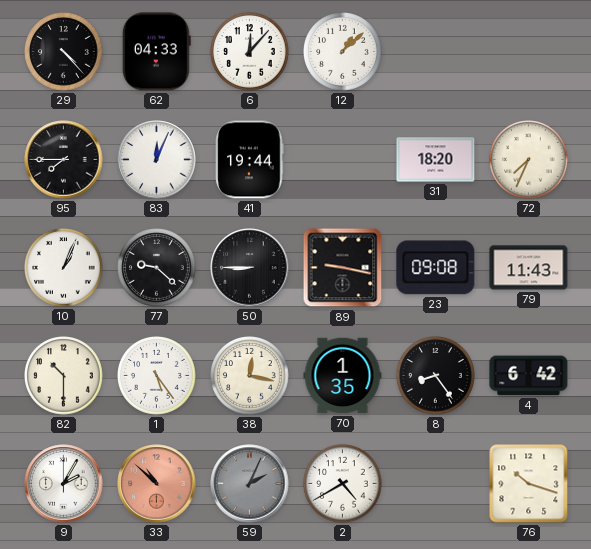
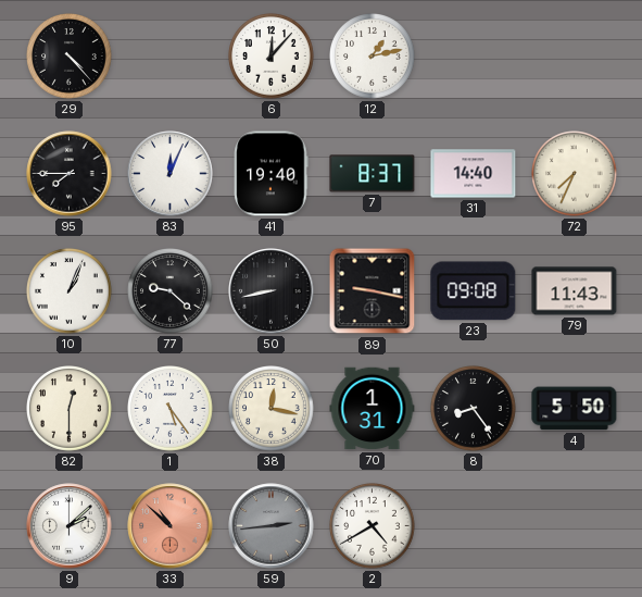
62: 04:33 -> none (156, 52)
12: 1:08 -> 1:13 (373, 57)
41: 19:44 -> 19:40 (272, 174)
7: none -> 8:37 (373, 174)
31: 18:20 -> 14:40 (474, 174)
50: 8:45 -> 8:43 (272, 291)
82: 10:30 -> 12:30 (70, 409)
70: 1:35 -> 1:31 (373, 409)
4: 6:42 -> 5:50 (575, 409)
9: 2:05 -> 2:08 (70, 526)
59: 2:04 -> 2:44 (272, 526)
76: 10:18 -> none (529, 484)
